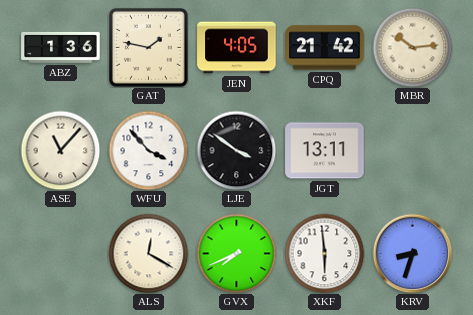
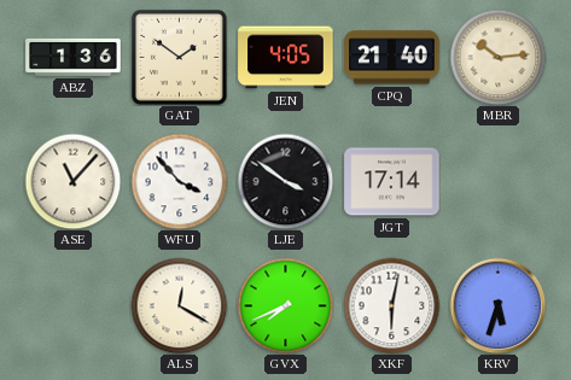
GAT: 1:47 -> 1:51 (179, 57)
CPQ: 21:42 -> 21:40 (392, 58)
JGT: 13:11 -> 17:14 (392, 182)
XKF: 5:59 -> 6:02 (391, 305)
KRV: 8:33 -> 5:33 (497, 305)
